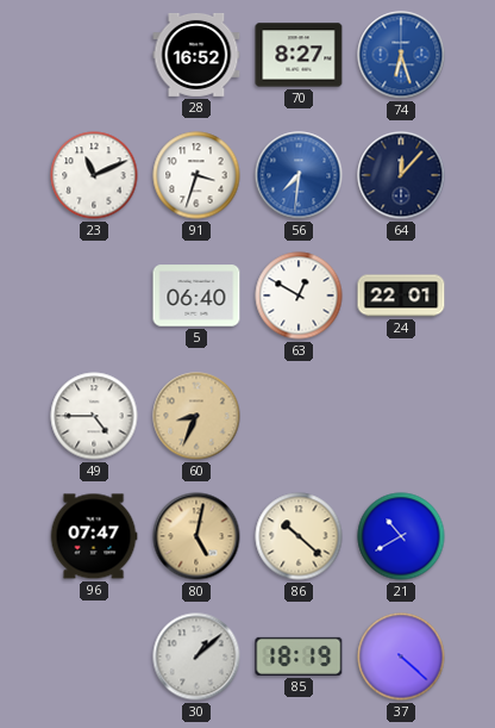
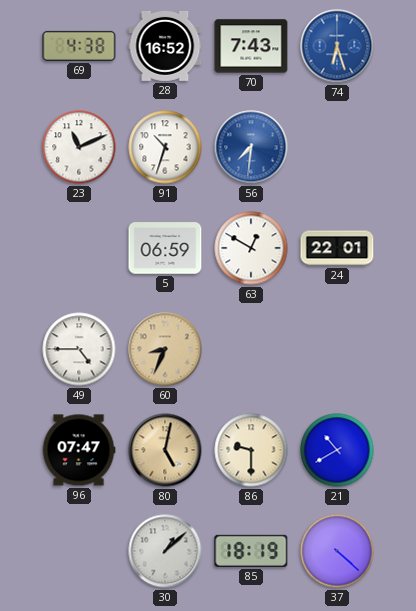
69: none -> 4:38 (79, 46)
70: 8:27 -> 7:43 (251, 46)
91: 3:33 -> 10:33 (165, 147)
64: 12:07 -> none (401, 175)
5: 06:40 -> 06:59 (165, 248)
86: 10:22 -> 9:30 (251, 450)
